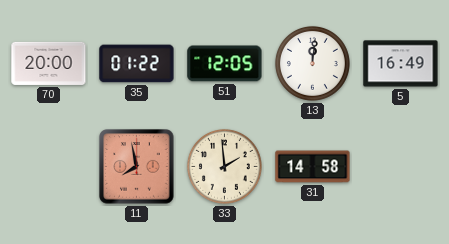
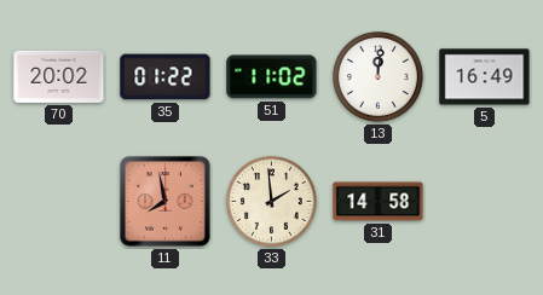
70: 20:00 -> 20:02 (59, 76)
51: 12:05 -> 11:02 (272, 77)
